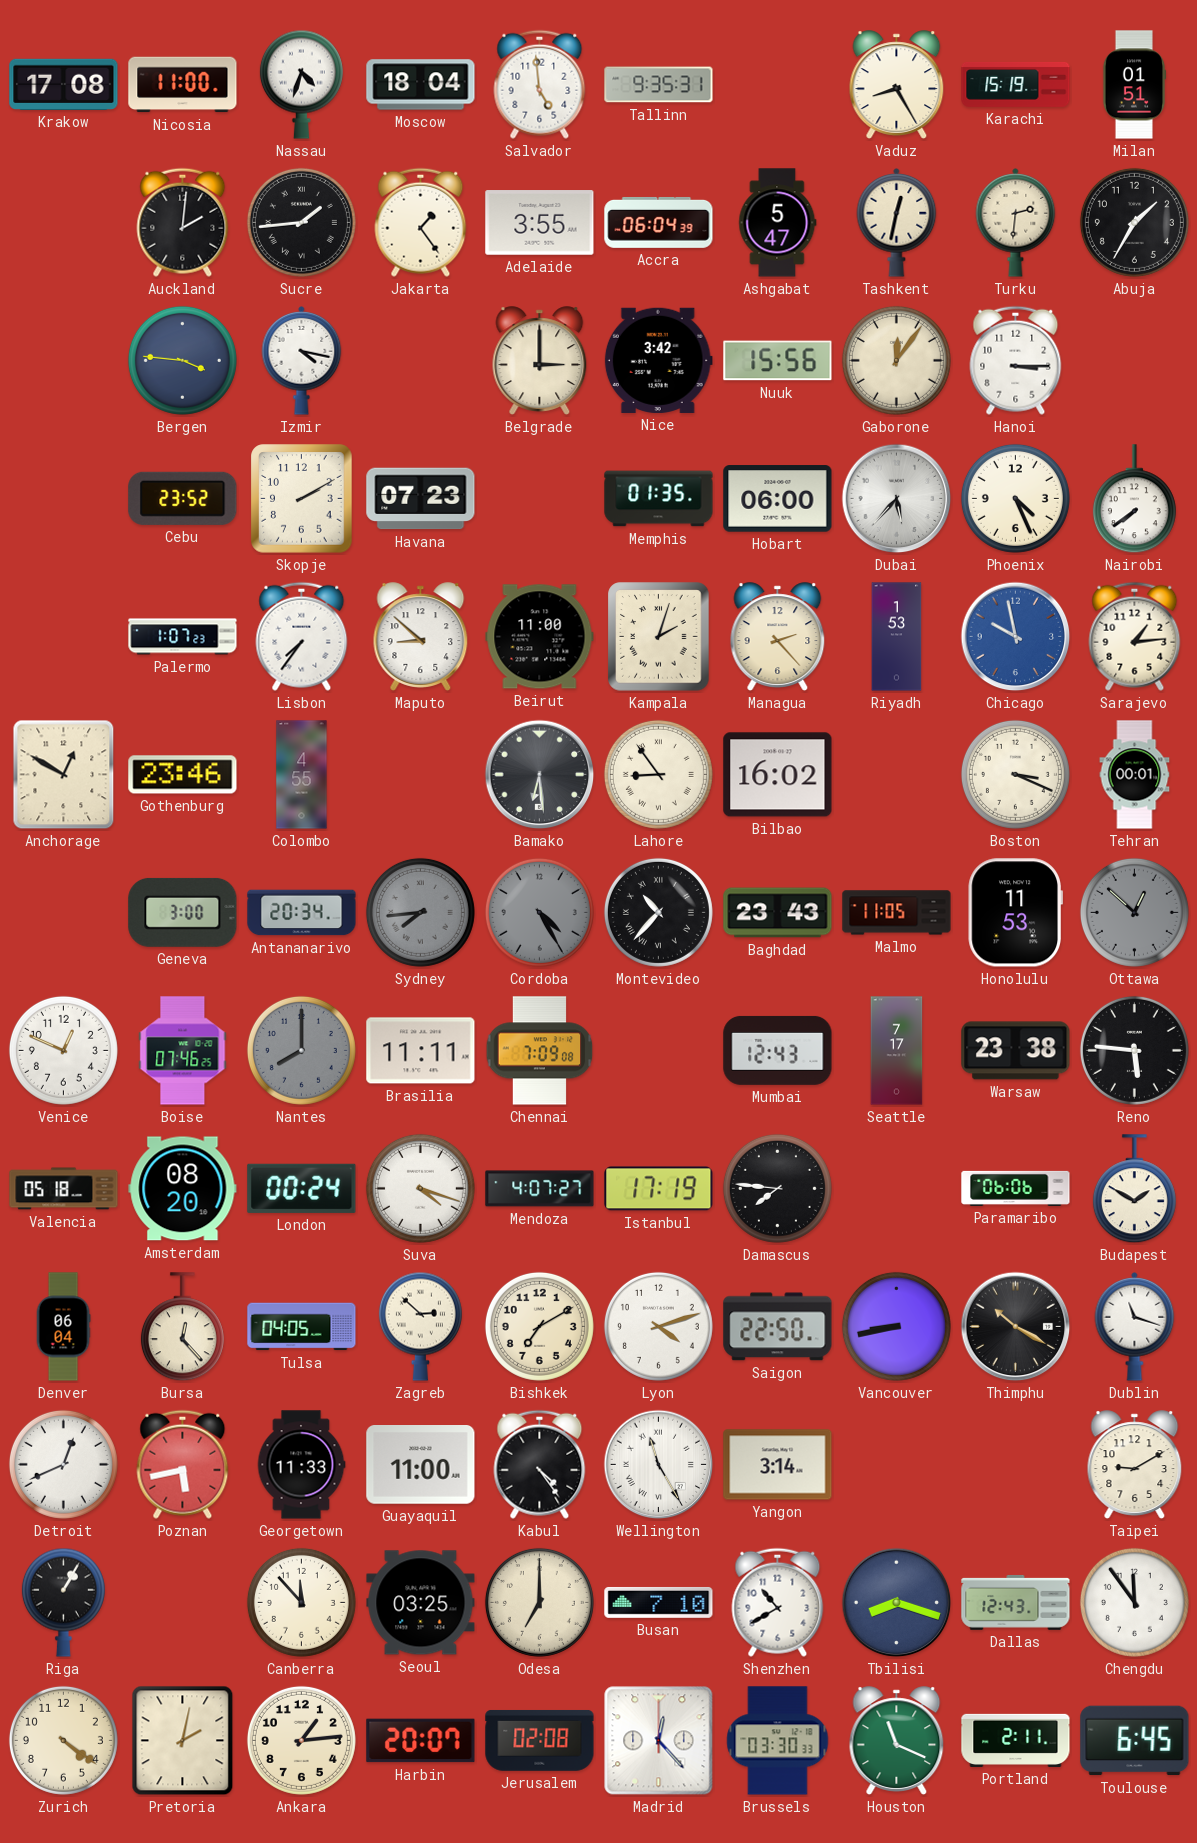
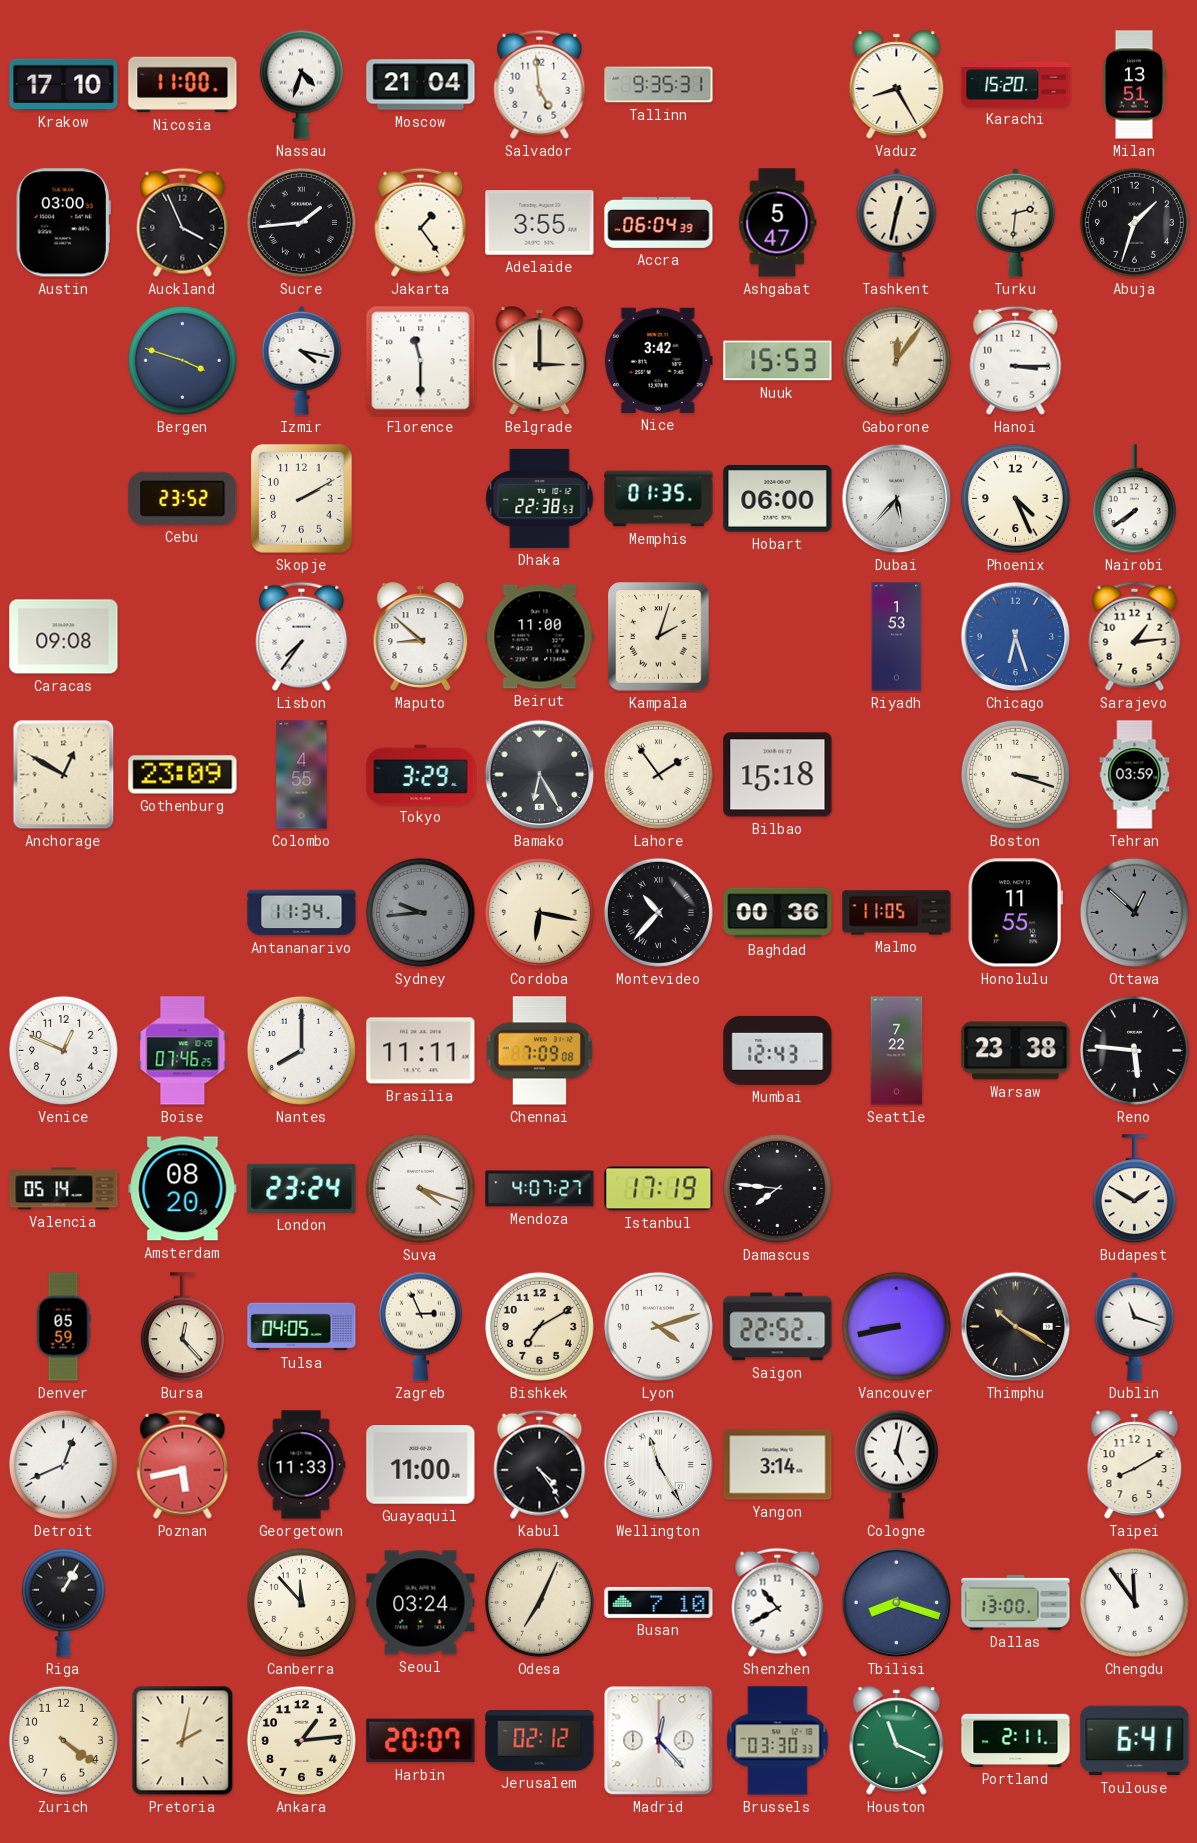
Krakow: 17:08 -> 17:10 (64, 84)
Moscow: 18:04 -> 21:04 (421, 85)
Karachi: 15:19 -> 15:20 (1016, 84)
Milan: 01:51 -> 13:51 (1134, 85)
Austin: none -> 03:00 (63, 223)
Auckland: 2:01 -> 3:56 (183, 222)
Abuja: 1:35 -> 1:33 (1134, 222)
Bergen: 3:46 -> 3:48 (182, 360)
Florence: none -> 11:30 (421, 361)
Nuuk: 15:56 -> 15:53 (778, 361)
Havana: 07:23 -> none (421, 499)
Dhaka: none -> 22:38 (540, 498)
Caracas: none -> 09:08 (64, 637)
Palermo: 1:07 -> none (183, 637)
Managua: 2:23 -> none (778, 637)
Chicago: 9:58 -> 6:27 (1016, 637)
Gothenburg: 23:46 -> 23:09 (183, 775)
Tokyo: none -> 3:29 (421, 775)
Bamako: 6:29 -> 6:25 (540, 775)
Lahore: 8:54 -> 1:54 (658, 774)
Bilbao: 16:02 -> 15:18 (778, 775)
Boston: 3:19 -> 3:18 (1015, 774)
Tehran: 00:01 -> 03:59 (1135, 775)
Geneva: 3:00 -> none (183, 912)
Antananarivo: 20:34 -> 11:34 (302, 913)
Sydney: 7:44 -> 9:44 (420, 912)
Cordoba: 4:25 -> 6:17 (539, 912)
Cordoba dial: grey -> cream (539, 912)
Baghdad: 23:43 -> 00:36 (778, 913)
Honolulu: 11:53 -> 11:55 (1015, 913)
Nantes dial: grey -> white (301, 1050)
Seattle: 7:17 -> 7:22 (897, 1051)
Valencia: 05:18 -> 05:14 (64, 1189)
London: 00:24 -> 23:24 (302, 1188)
Paramaribo: 06:06 -> none (1016, 1188)
Denver: 06:04 -> 05:59 (63, 1327)
Zagreb: 2:52 -> 2:56 (420, 1326)
Saigon: 22:50 -> 22:52 (778, 1327)
Cologne: none -> 5:02 (896, 1464)
Taipei: 9:10 -> 8:10 (1135, 1465)
Seoul: 03:25 -> 03:24 (421, 1603)
Odesa: 7:00 -> 7:04 (539, 1602)
Dallas: 12:43 -> 13:00 (1016, 1602)
Jerusalem: 02:08 -> 02:12 (540, 1740)
Toulouse: 6:45 -> 6:41 (1135, 1741)
